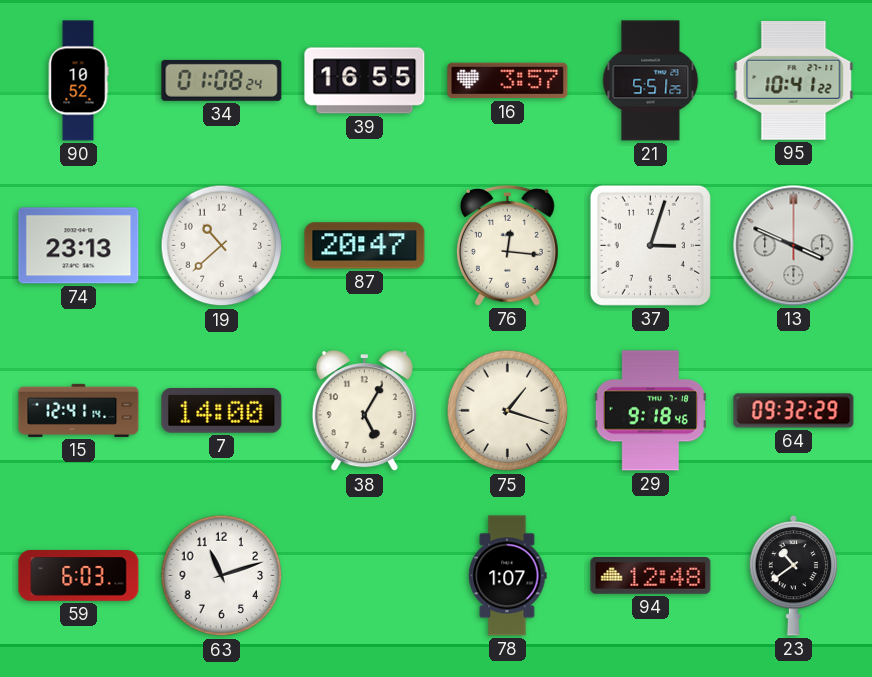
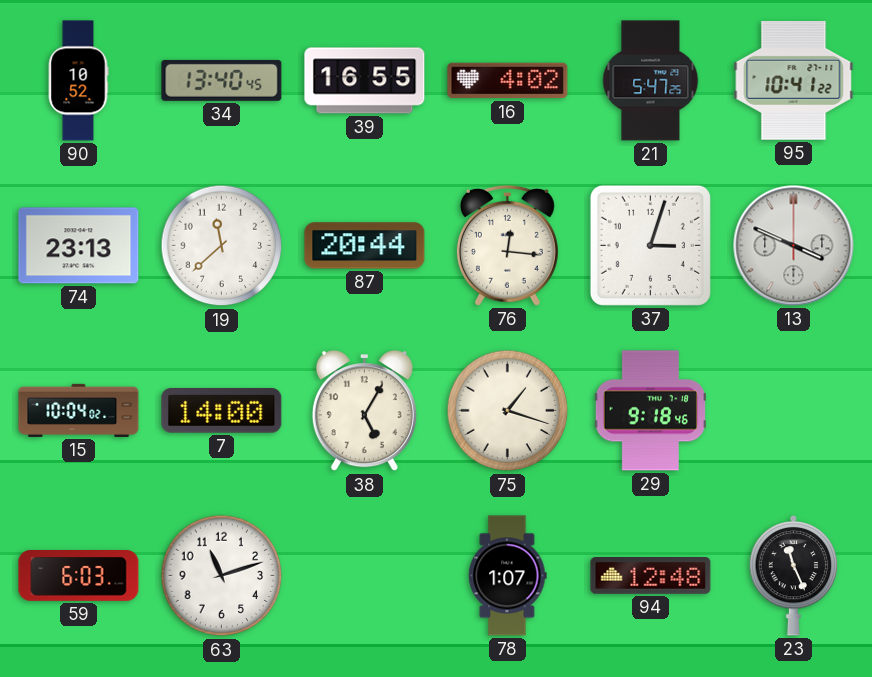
34: 01:08 -> 13:40 (222, 80)
16: 3:57 -> 4:02 (508, 81)
21: 5:51 -> 5:47 (651, 81)
19: 10:38 -> 11:38 (222, 246)
87: 20:47 -> 20:44 (365, 246)
15: 12:41 -> 10:04 (79, 410)
64: 09:32 -> none (794, 411)
23: 10:39 -> 11:26 (794, 575)
